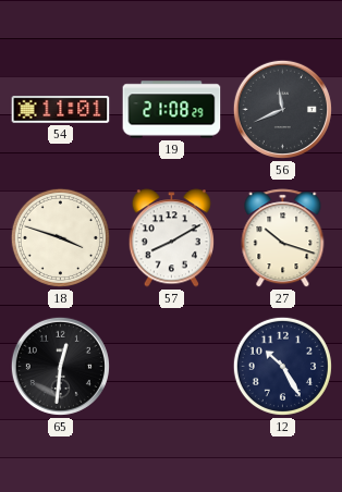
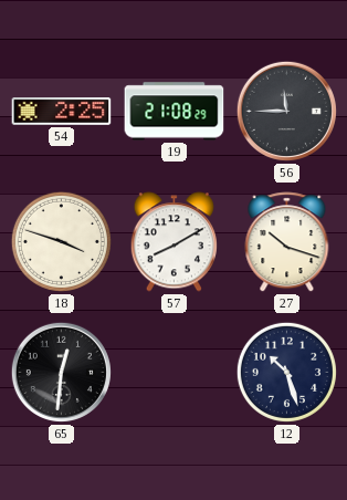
54: 11:01 -> 2:25 (62, 112)
56: 11:41 -> 11:45 (286, 111)
12: 10:25 -> 10:27 (286, 372)
